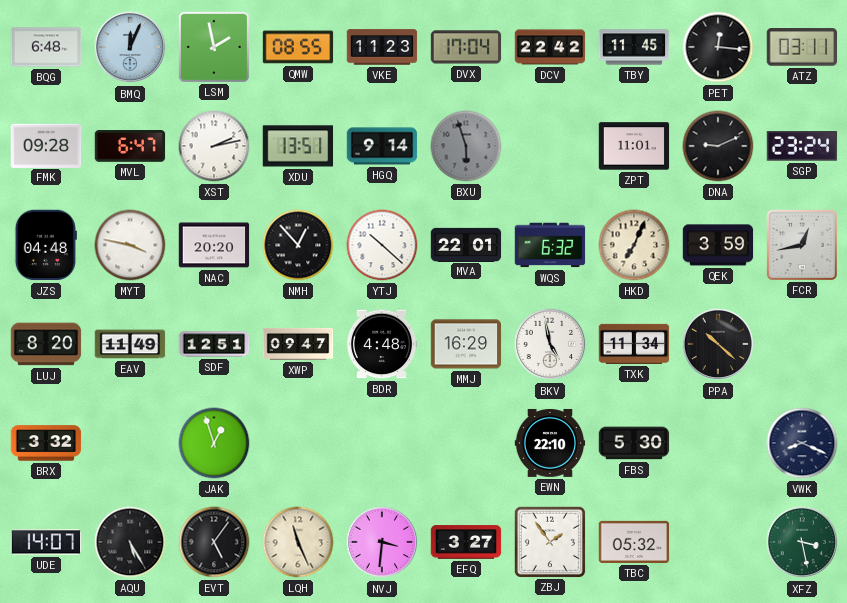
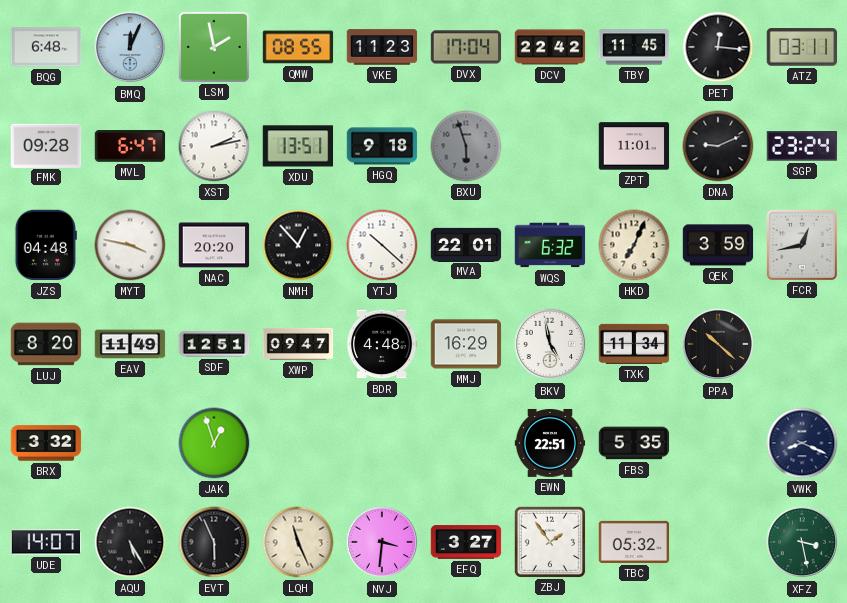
HGQ: 9:14 -> 9:18 (382, 146)
EWN: 22:10 -> 22:51 (550, 443)
FBS: 5:30 -> 5:35 (634, 443)
EVT: 5:06 -> 5:56 (214, 542)
